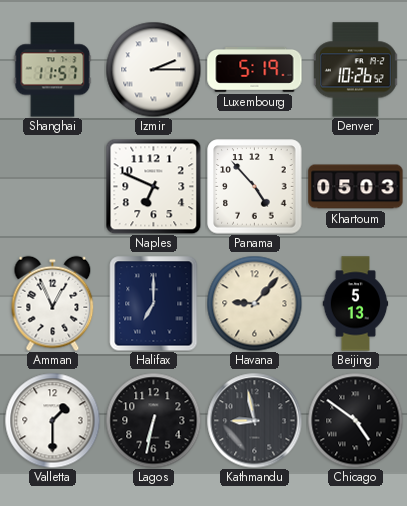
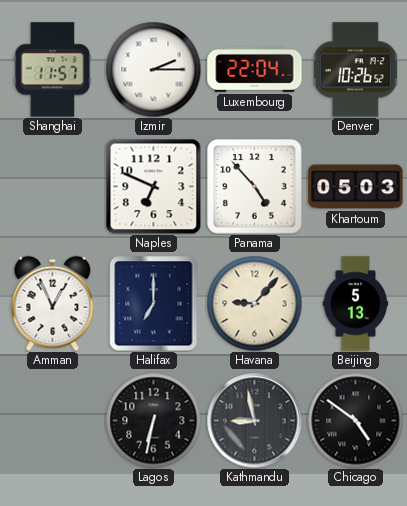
Luxembourg: 5:19 -> 22:04 (255, 70)
Valletta: 1:30 -> none (52, 420)
